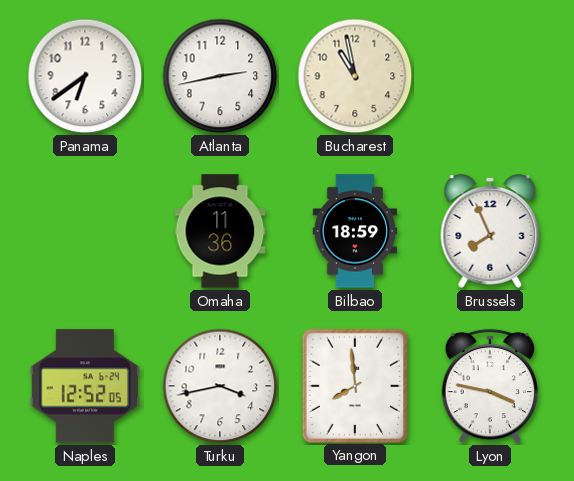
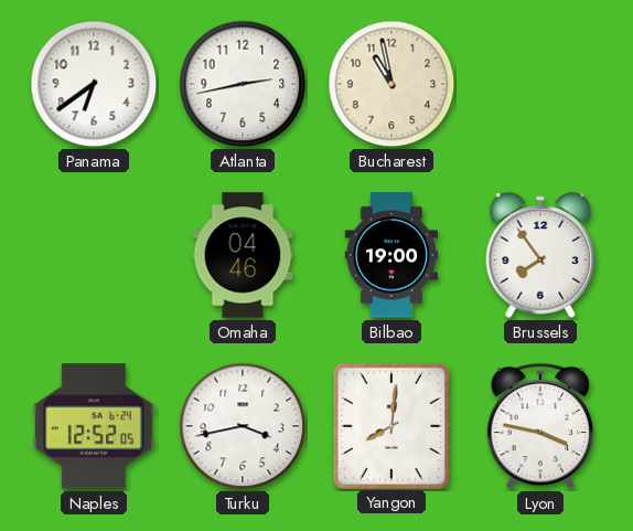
Omaha: 11:36 -> 04:46 (243, 255)
Bilbao: 18:59 -> 19:00 (391, 255)
Brussels: 7:56 -> 7:54 (540, 256)
Yangon: 7:59 -> 8:01 (391, 425)
